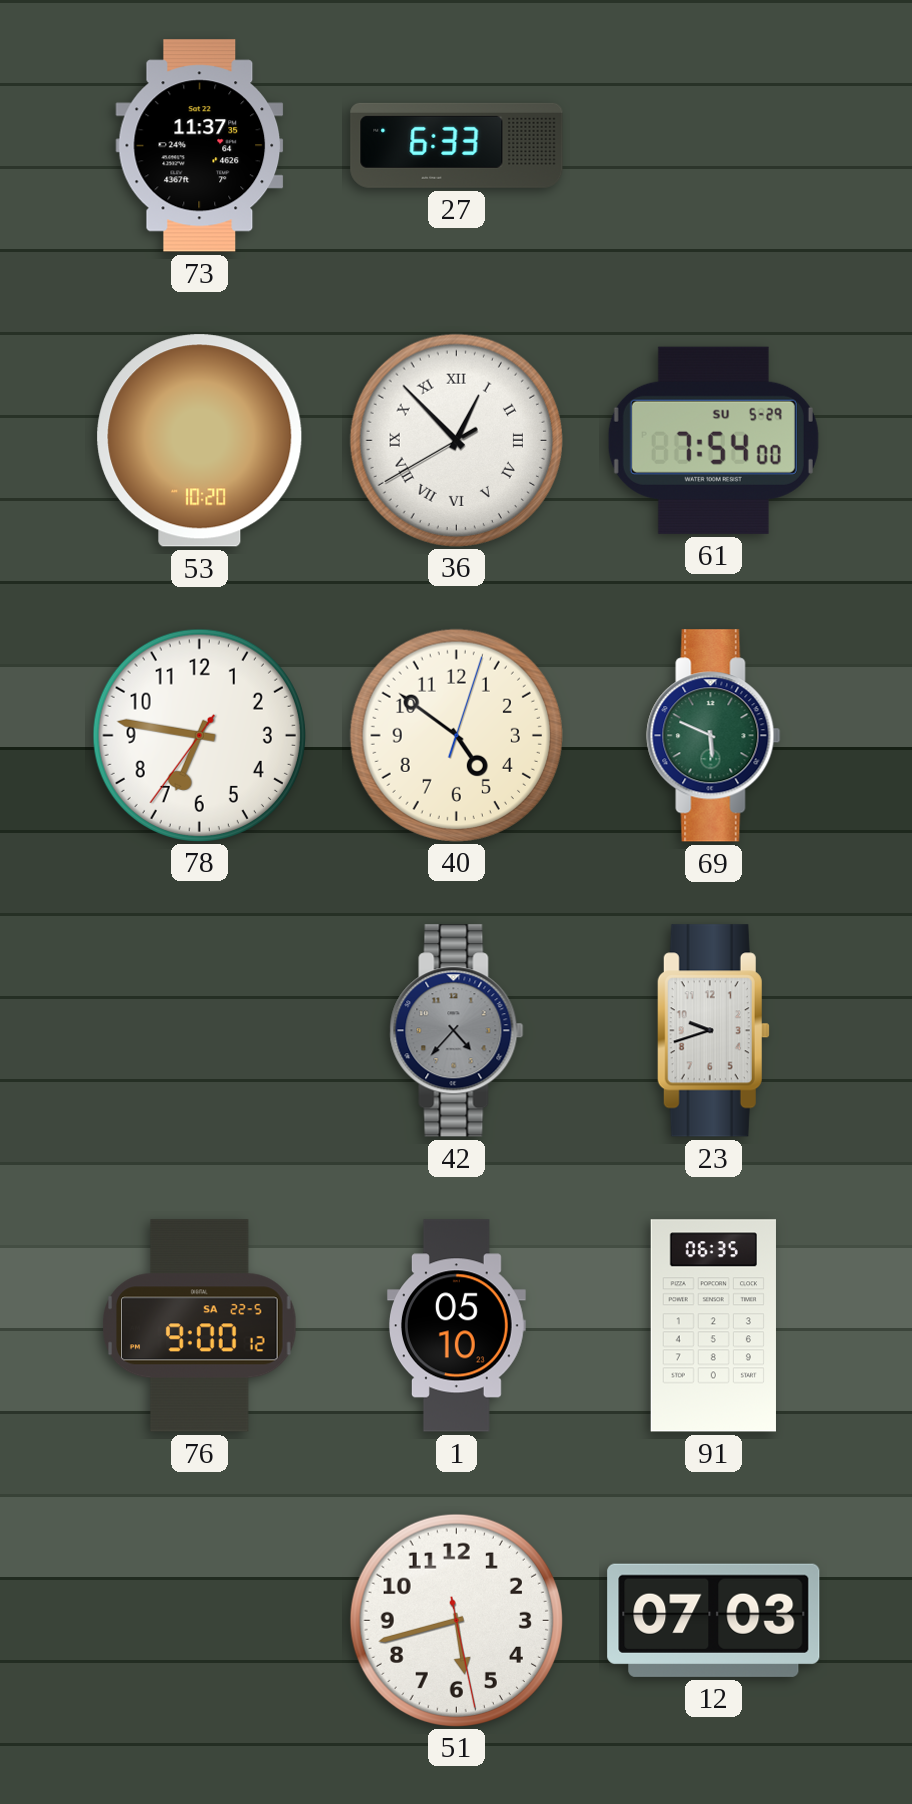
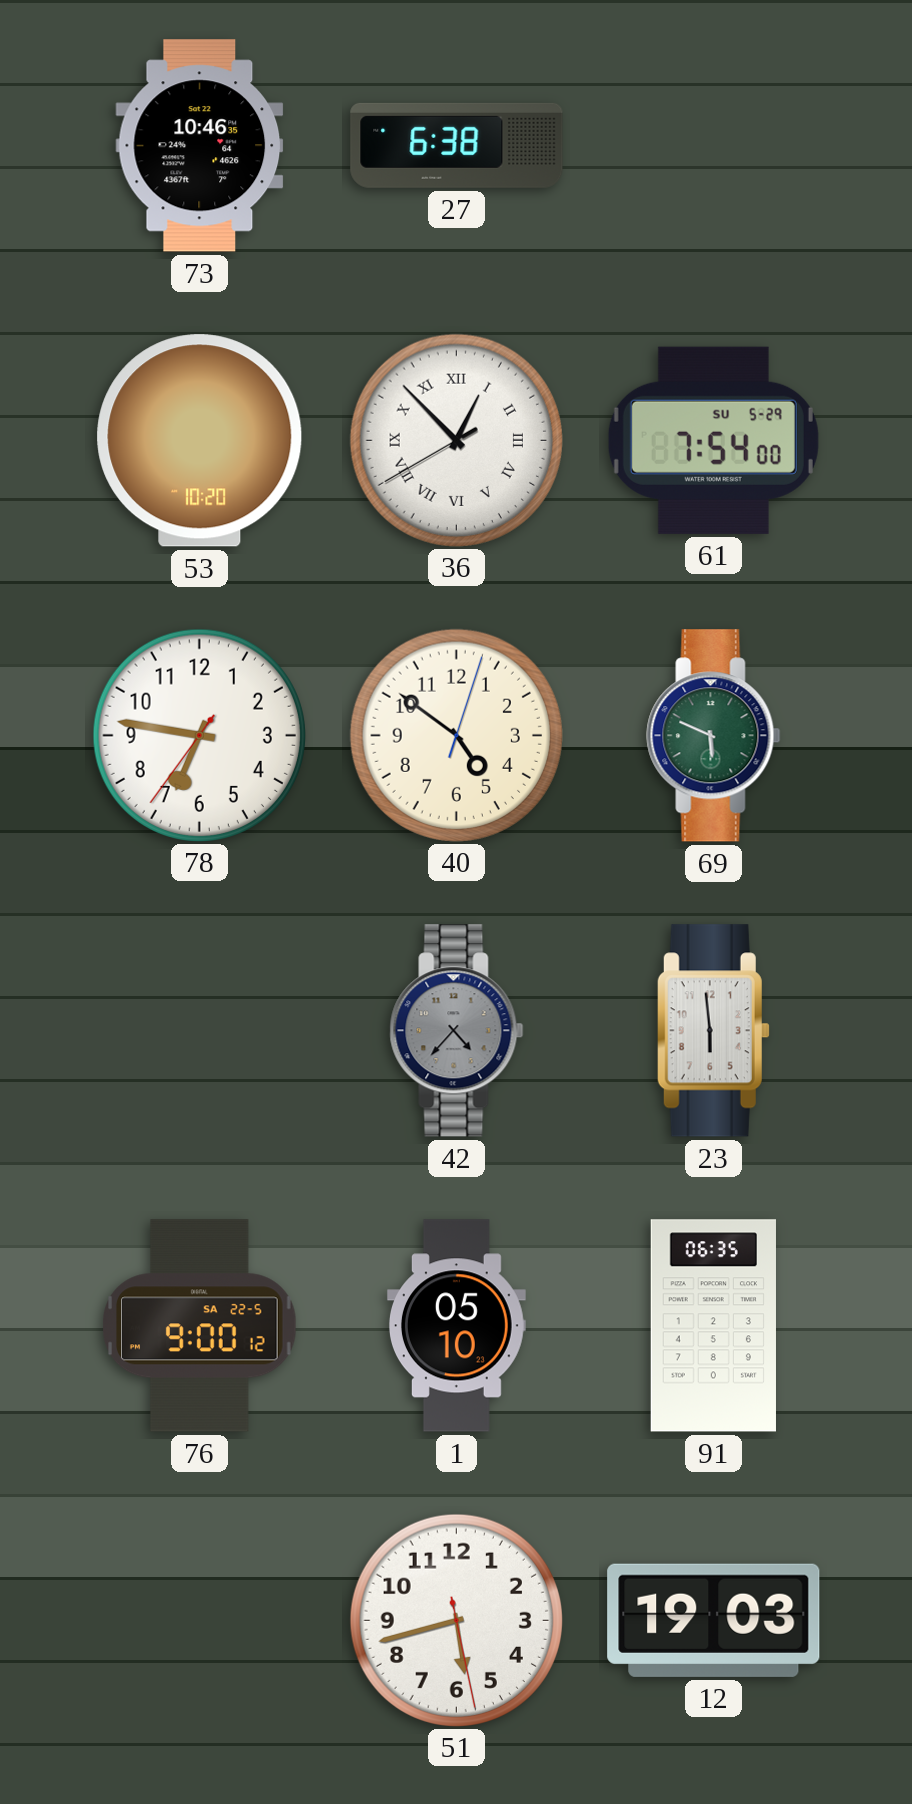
73: 11:37 -> 10:46 (200, 146)
27: 6:33 -> 6:38 (457, 145)
23: 9:42 -> 5:59 (713, 1031)
12: 07:03 -> 19:03 (714, 1620)
